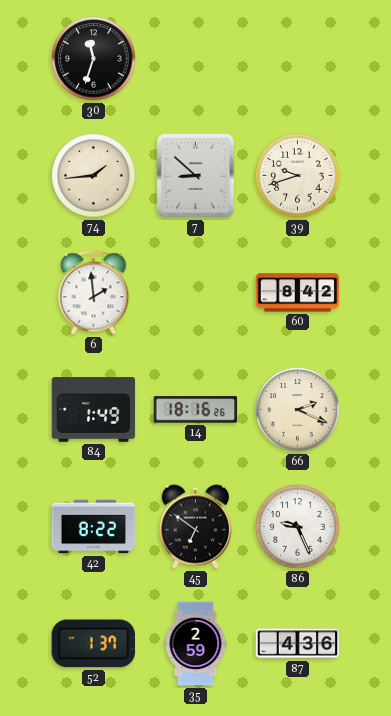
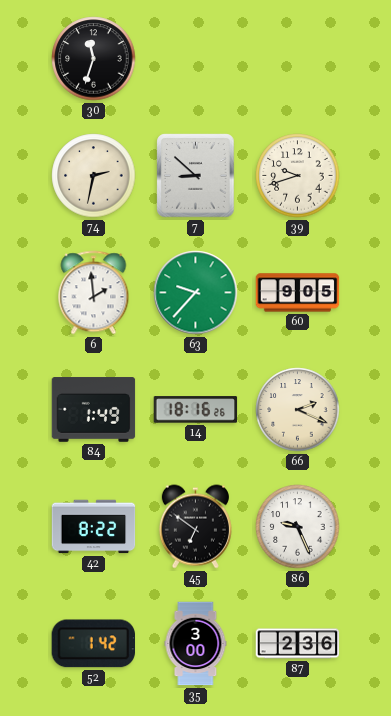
74: 1:44 -> 2:32 (94, 176)
63: none -> 9:37 (196, 293)
60: 8:42 -> 9:05 (298, 293)
52: 1:37 -> 1:42 (93, 644)
35: 2:59 -> 3:00 (196, 644)
87: 4:36 -> 2:36 (298, 644)
